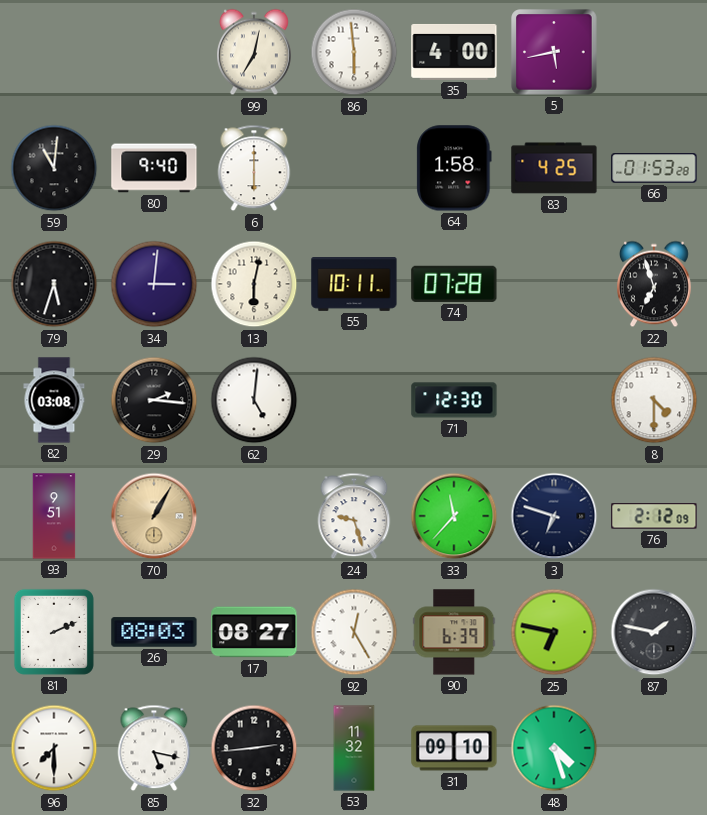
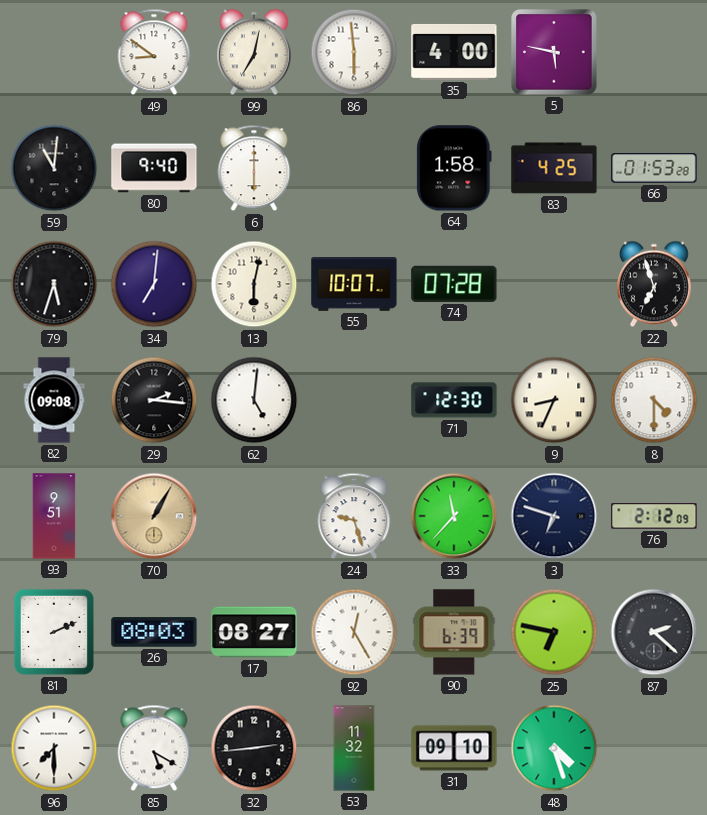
49: none -> 8:51 (154, 52)
5: 5:43 -> 5:47 (554, 52)
34: 3:01 -> 7:01 (154, 284)
55: 10:11 -> 10:07 (354, 285)
82: 03:08 -> 09:08 (54, 400)
9: none -> 8:34 (554, 400)
87: 1:47 -> 2:22 (654, 632)
85: 5:17 -> 5:20 (154, 748)
